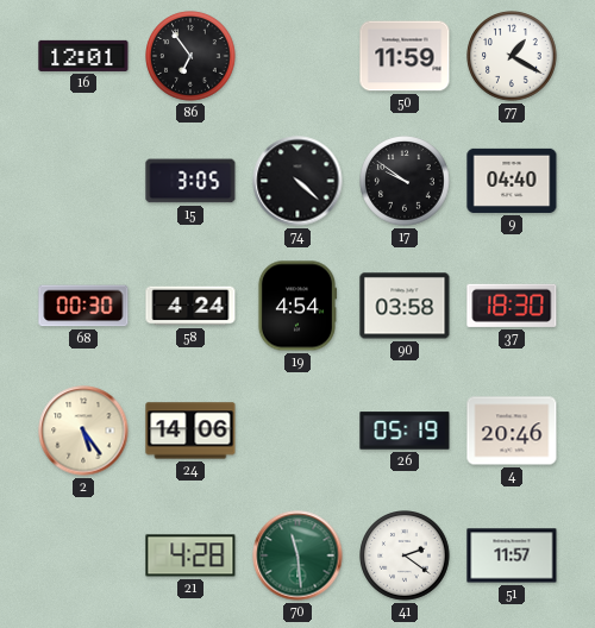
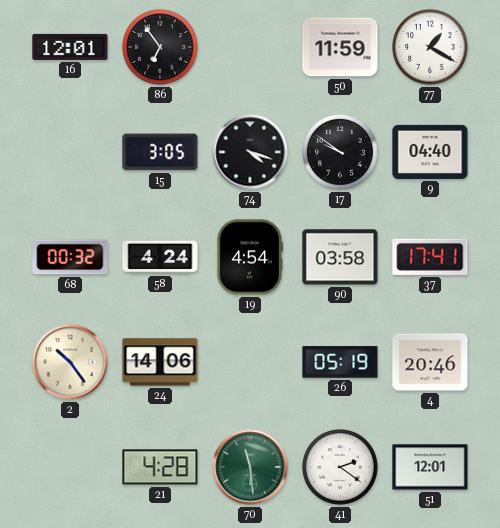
74: 4:22 -> 4:18 (250, 152)
68: 00:30 -> 00:32 (70, 257)
37: 18:30 -> 17:41 (430, 257)
2: 5:24 -> 10:24 (70, 362)
51: 11:57 -> 12:01 (430, 467)
